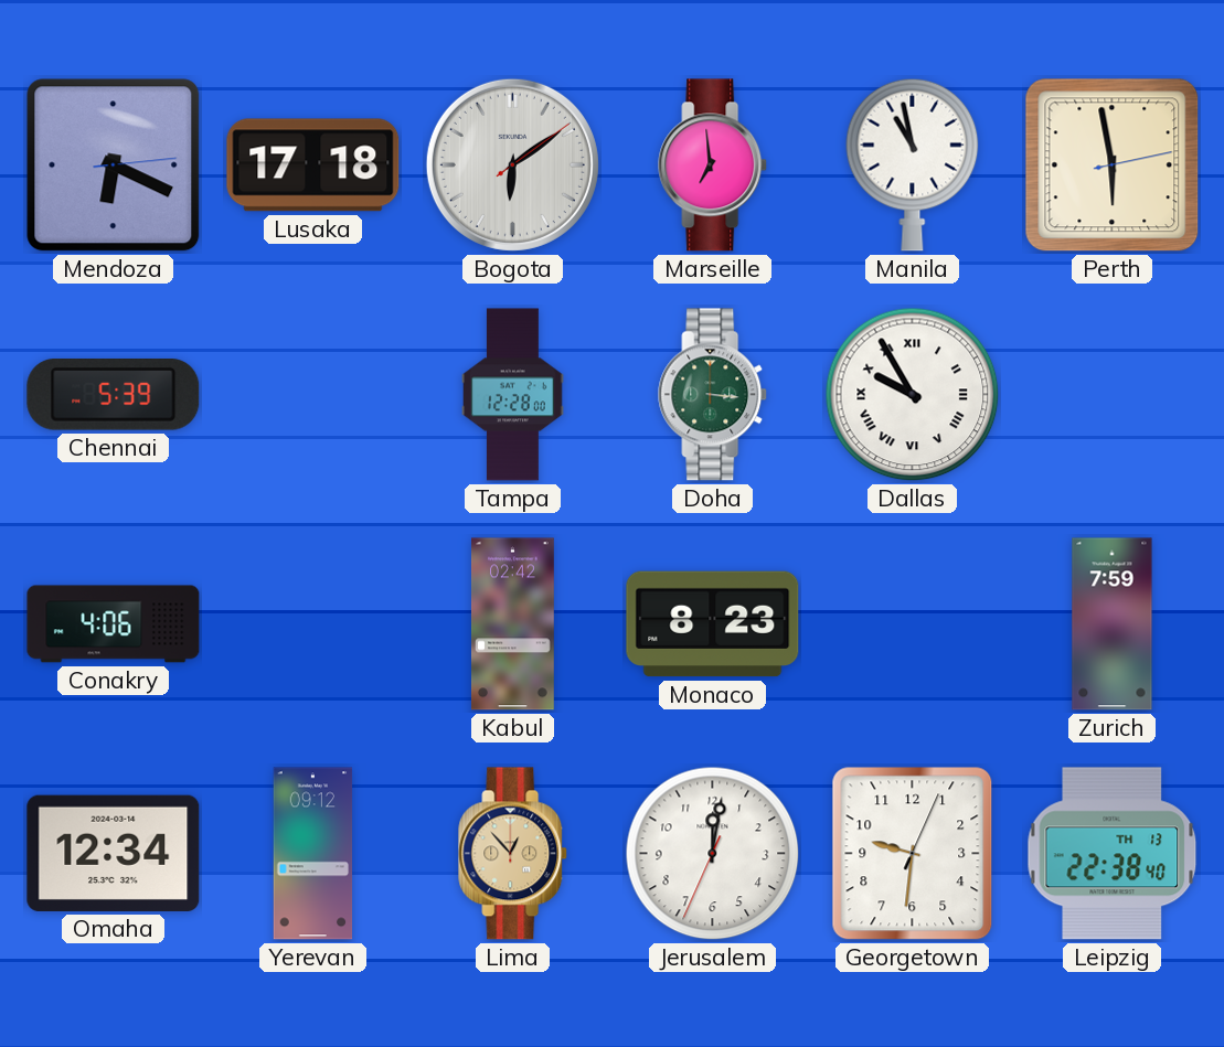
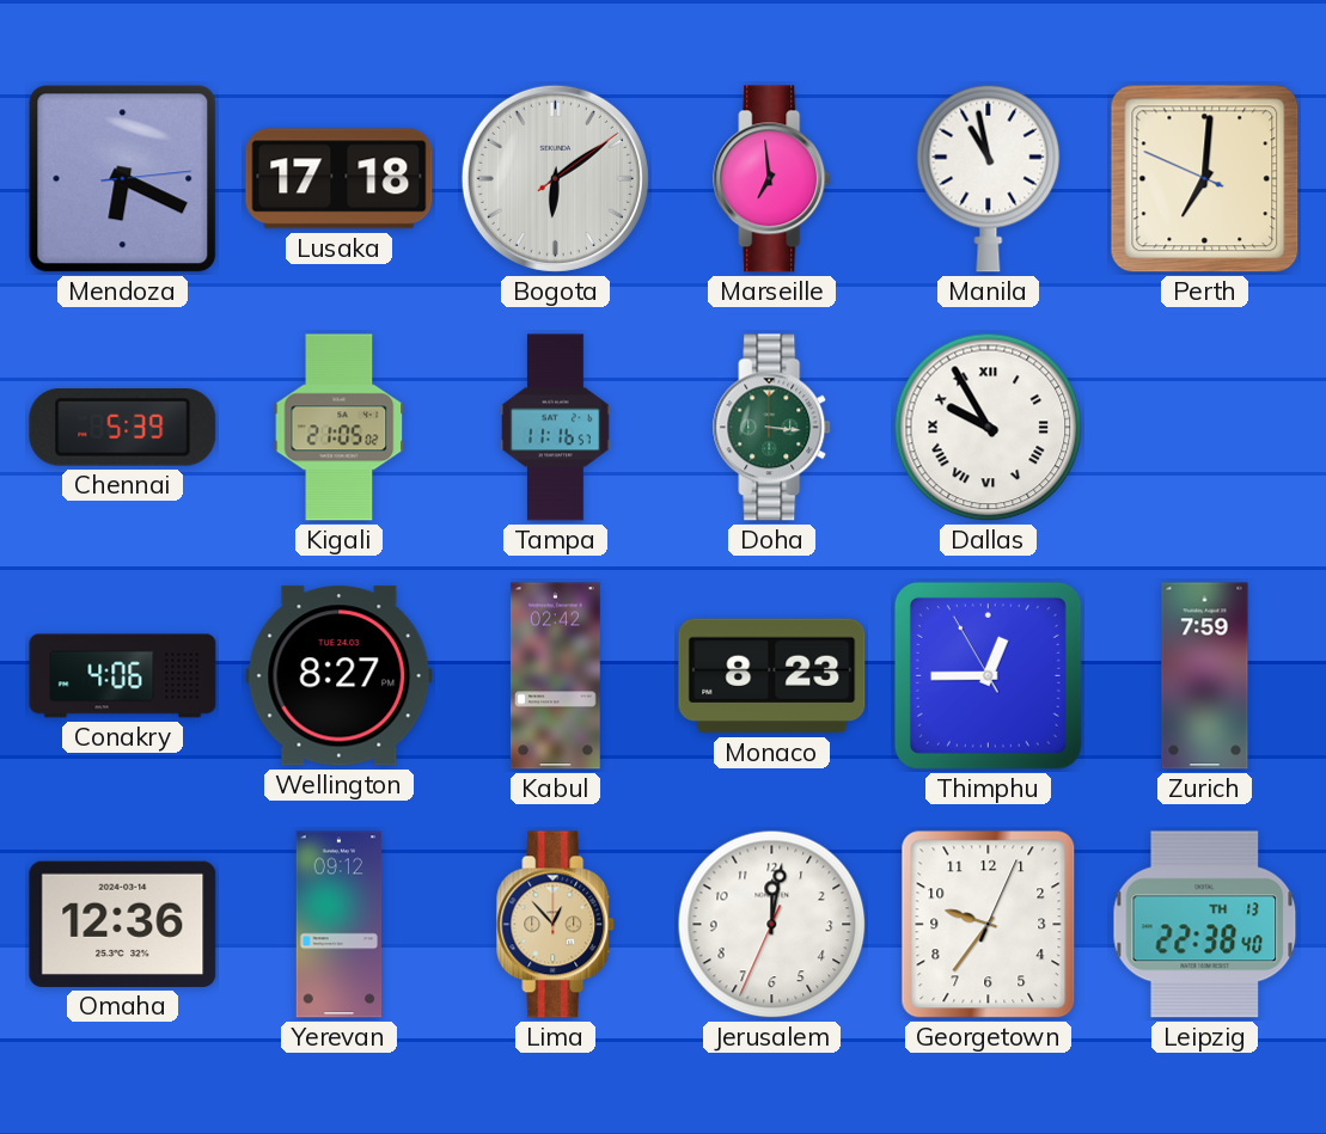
Perth: 5:58 -> 7:00 (1205, 179)
Kigali: none -> 21:05 (340, 428)
Tampa: 12:28 -> 11:16 (556, 428)
Wellington: none -> 8:27 (340, 676)
Thimphu: none -> 12:44 (988, 675)
Omaha: 12:34 -> 12:36 (123, 924)
Georgetown: 9:31 -> 9:36 (989, 925)
